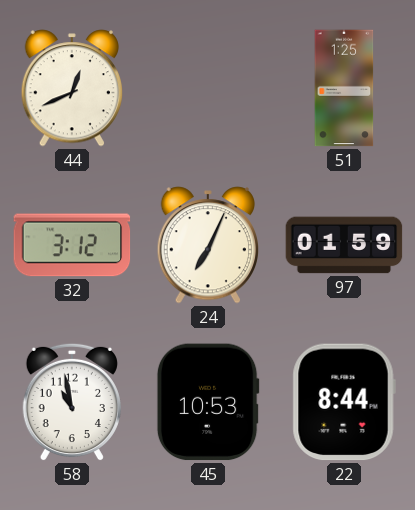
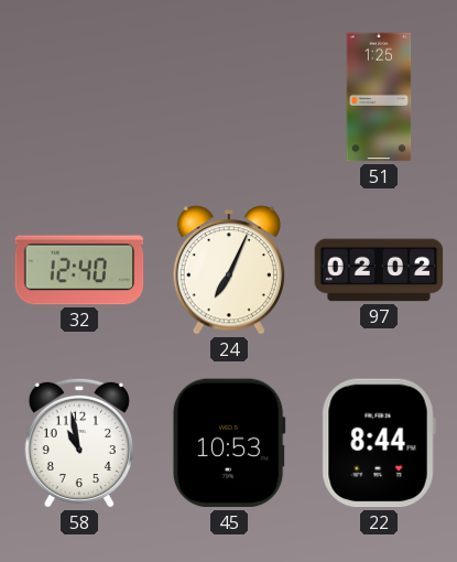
44: 12:41 -> none (71, 88)
32: 3:12 -> 12:40 (79, 270)
97: 01:59 -> 02:02 (379, 270)
